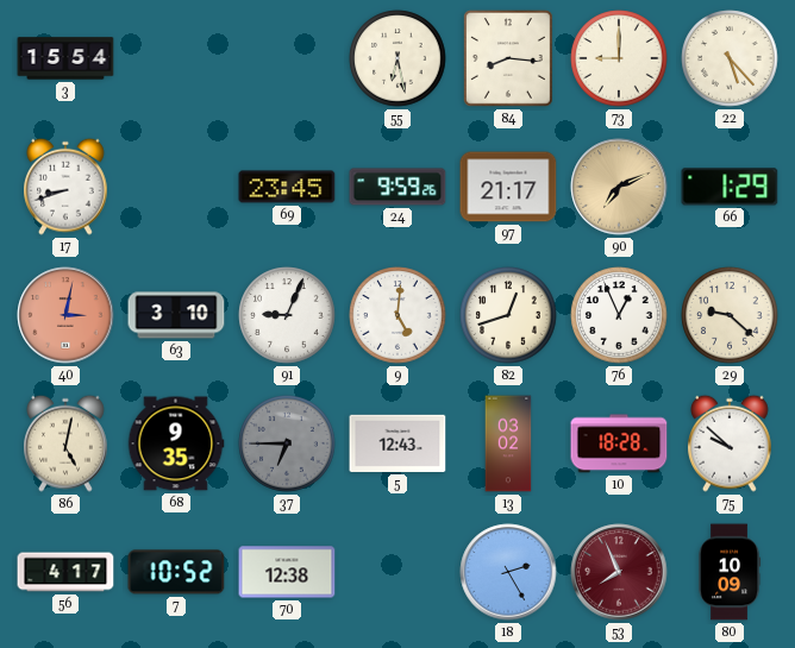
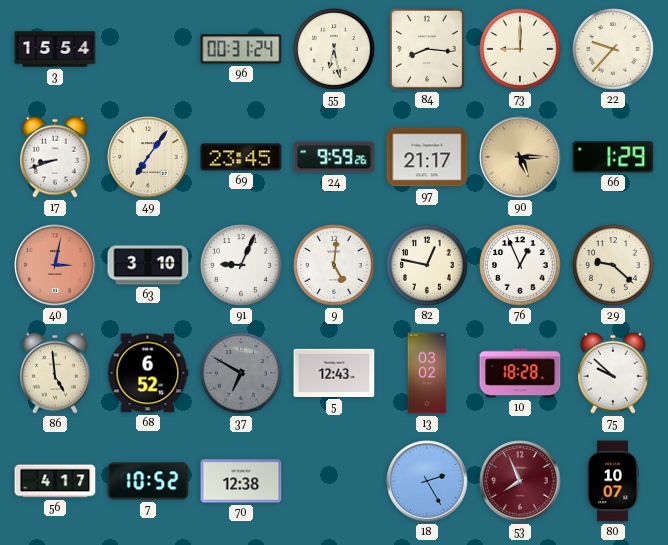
96: none -> 00:31 (241, 49)
22: 5:23 -> 9:37 (613, 49)
49: none -> 7:06 (148, 157)
90: 7:11 -> 5:15 (520, 157)
82: 12:42 -> 12:47 (427, 265)
86: 5:02 -> 4:59 (56, 373)
68: 9:35 -> 6:52 (148, 373)
37: 6:45 -> 6:50 (241, 373)
80: 10:09 -> 10:07 (613, 481)
